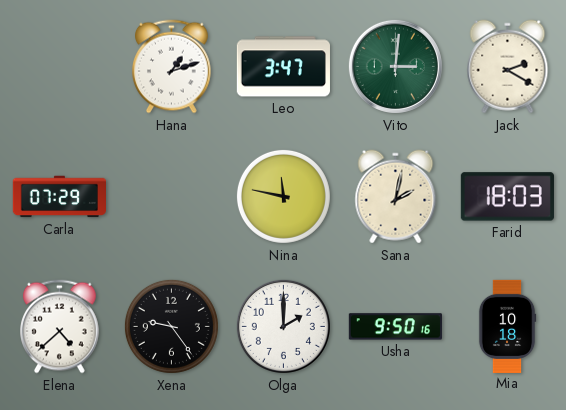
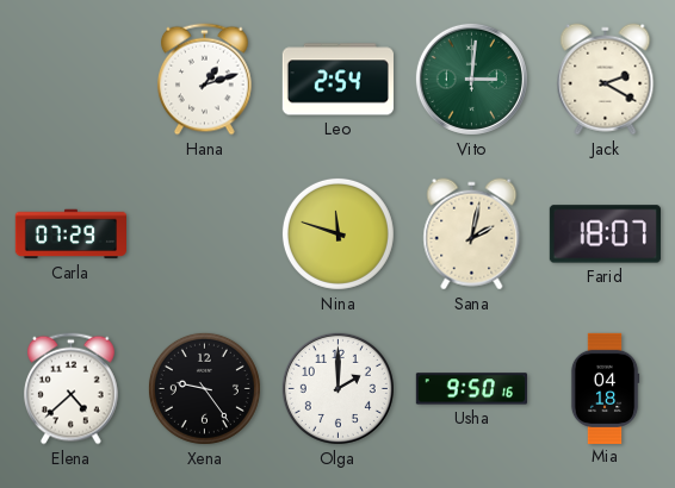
Leo: 3:47 -> 2:54 (337, 80)
Nina: 11:47 -> 11:48 (337, 233)
Farid: 18:03 -> 18:07 (605, 234)
Mia: 10:18 -> 04:18 (605, 388)
